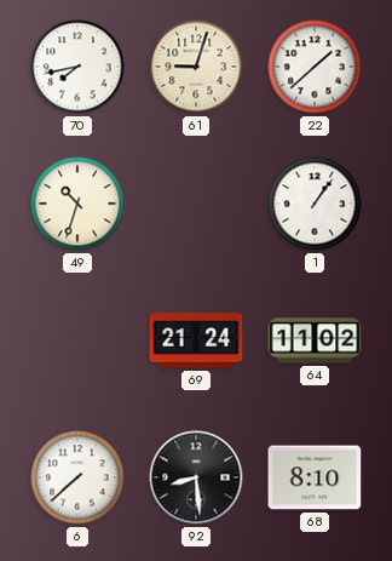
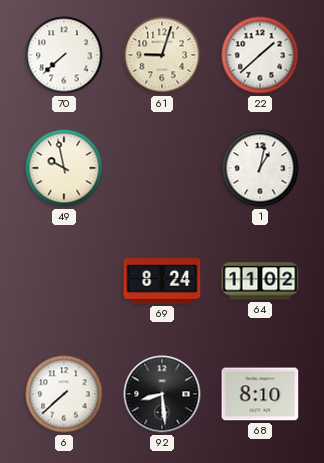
70: 7:43 -> 7:38 (64, 55)
49: 10:33 -> 9:58 (64, 168)
1: 1:06 -> 1:02 (260, 168)
69: 21:24 -> 8:24 (162, 281)
